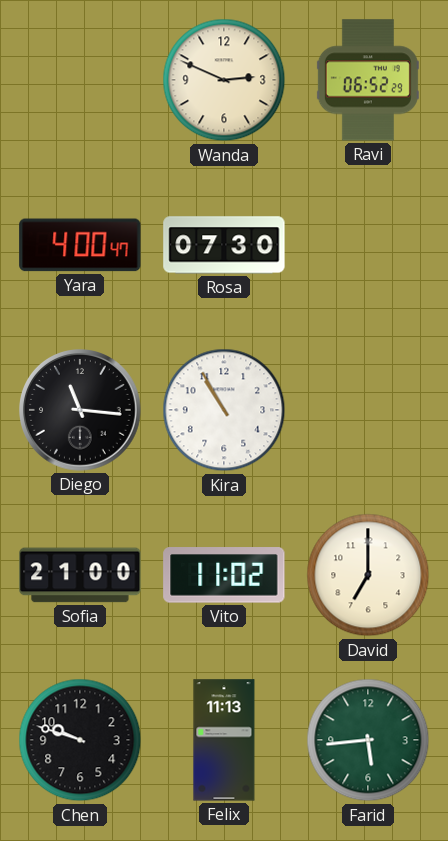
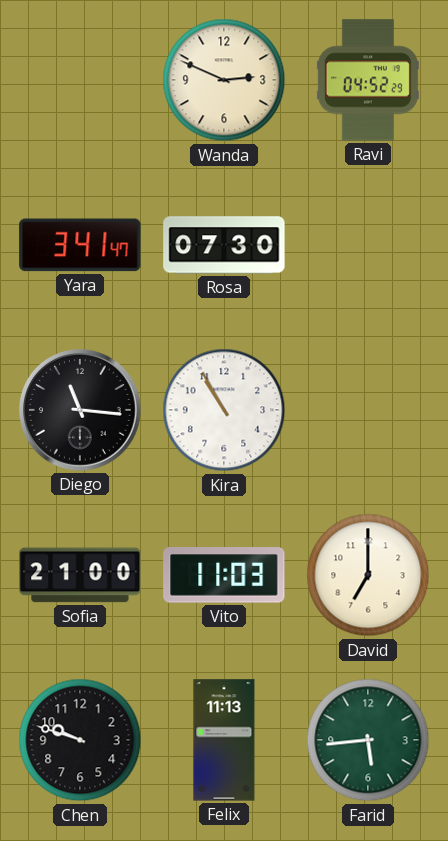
Ravi: 06:52 -> 04:52 (368, 80)
Yara: 4:00 -> 3:41 (80, 245)
Vito: 11:02 -> 11:03 (224, 575)
